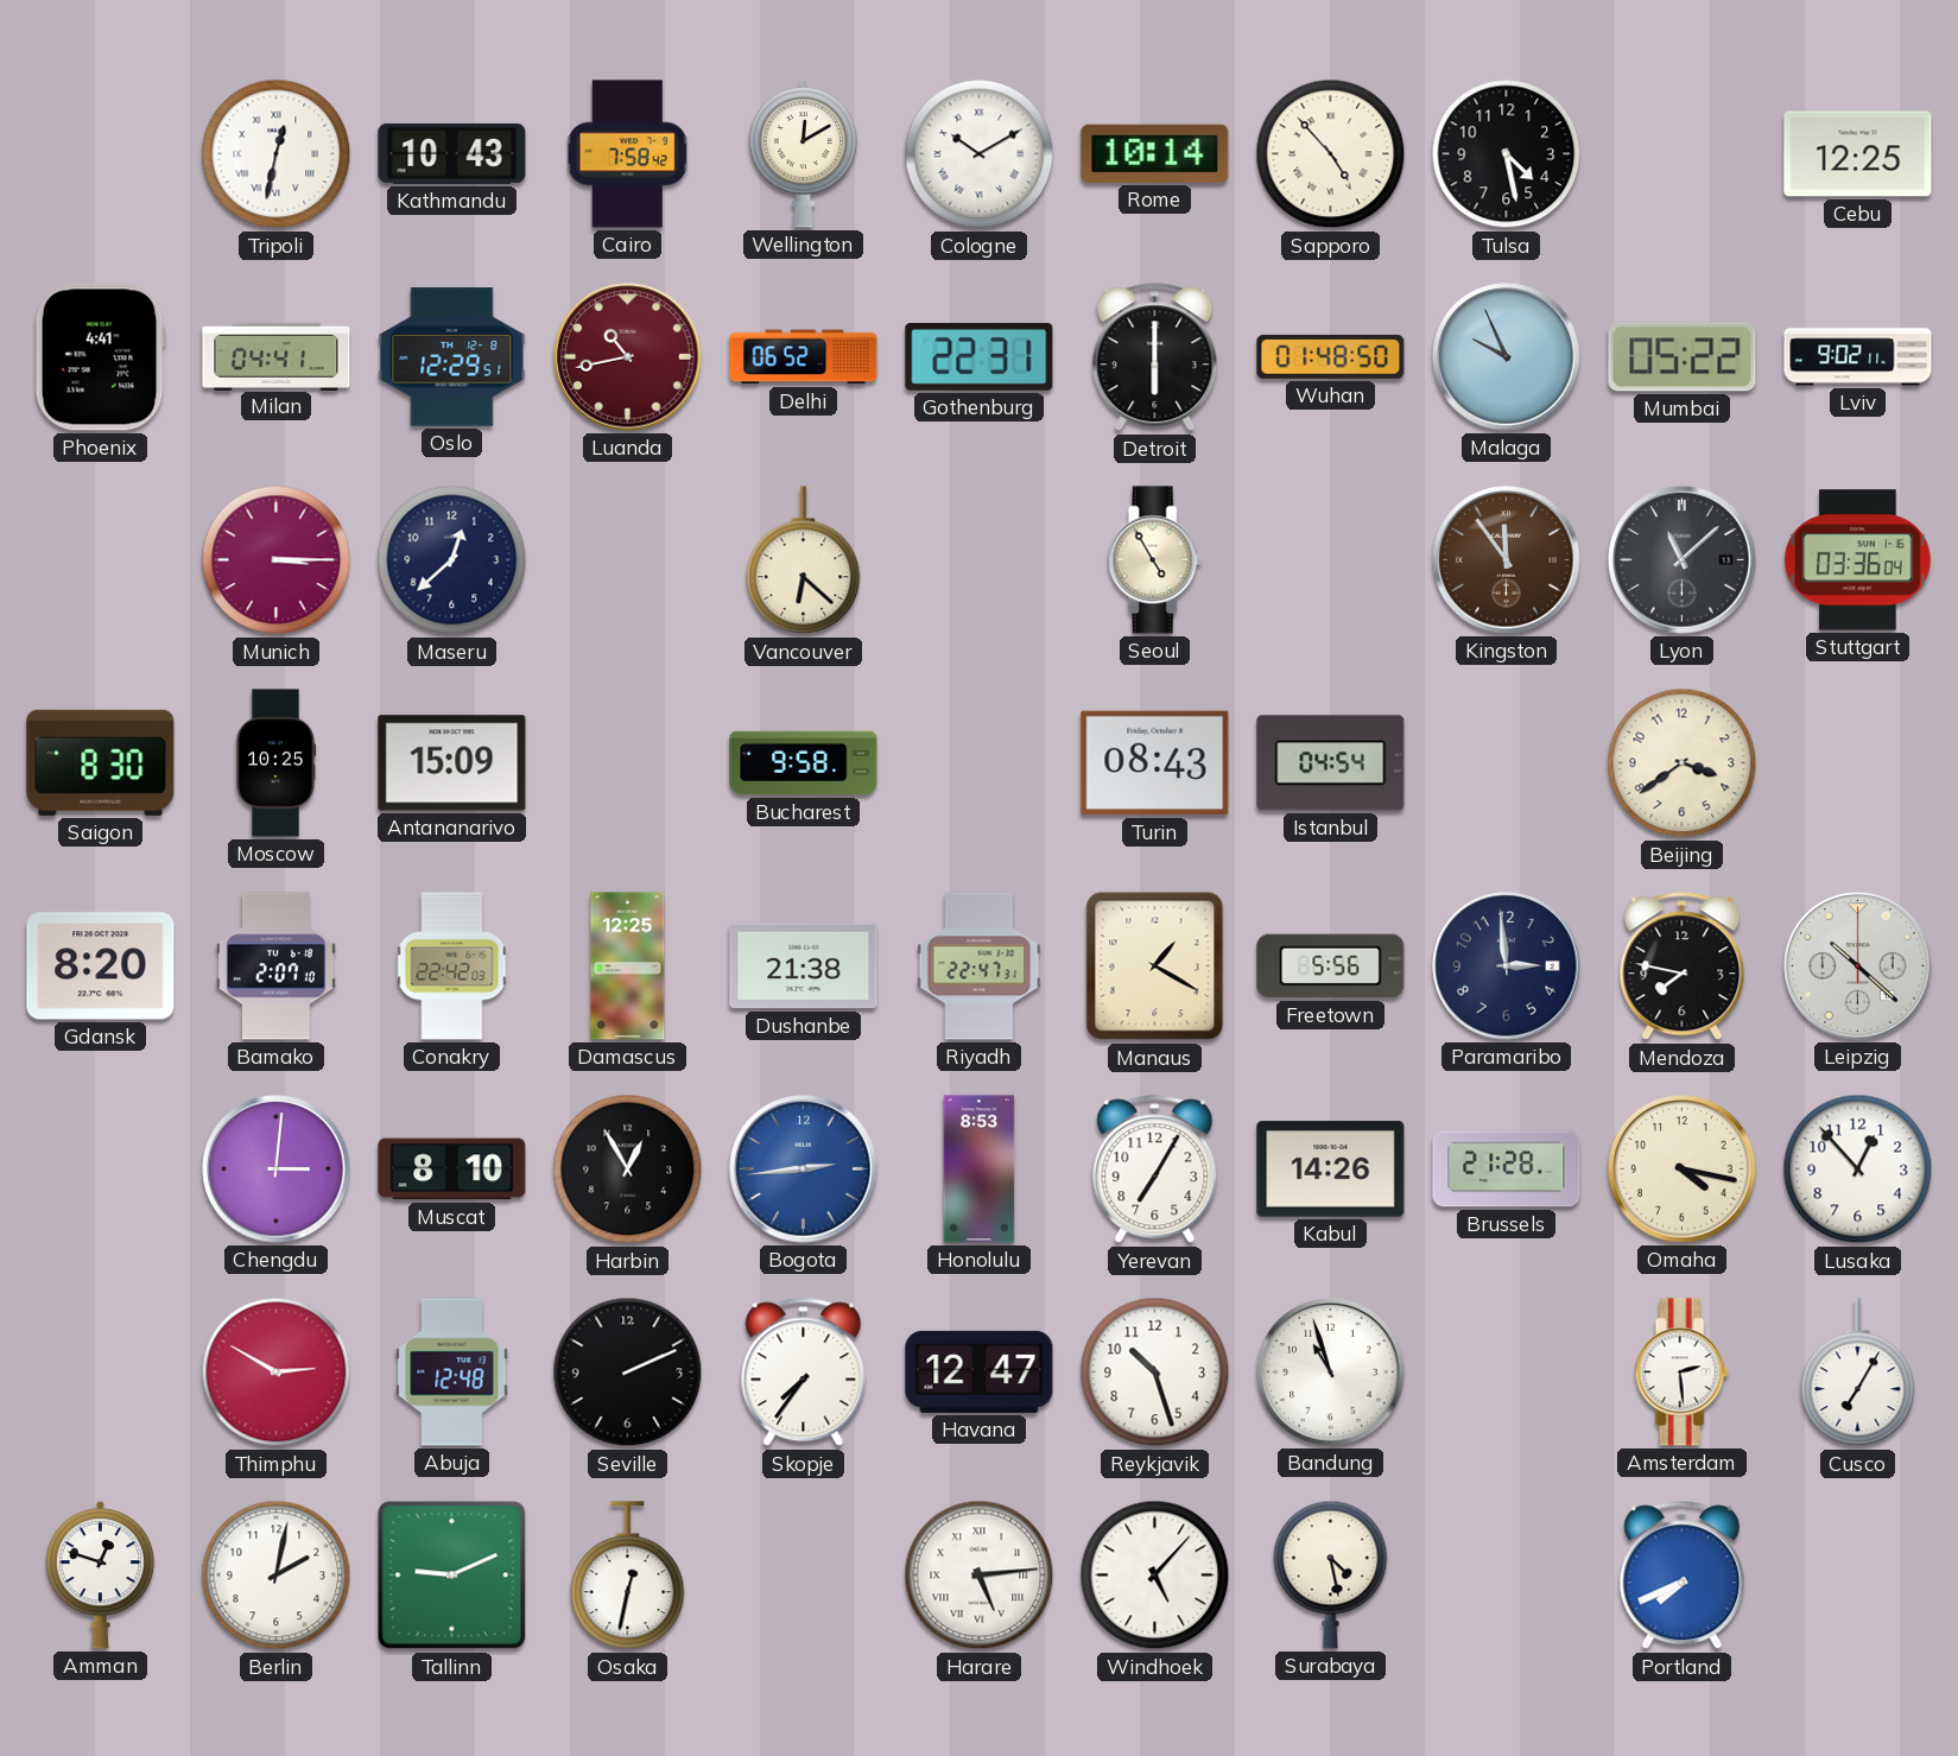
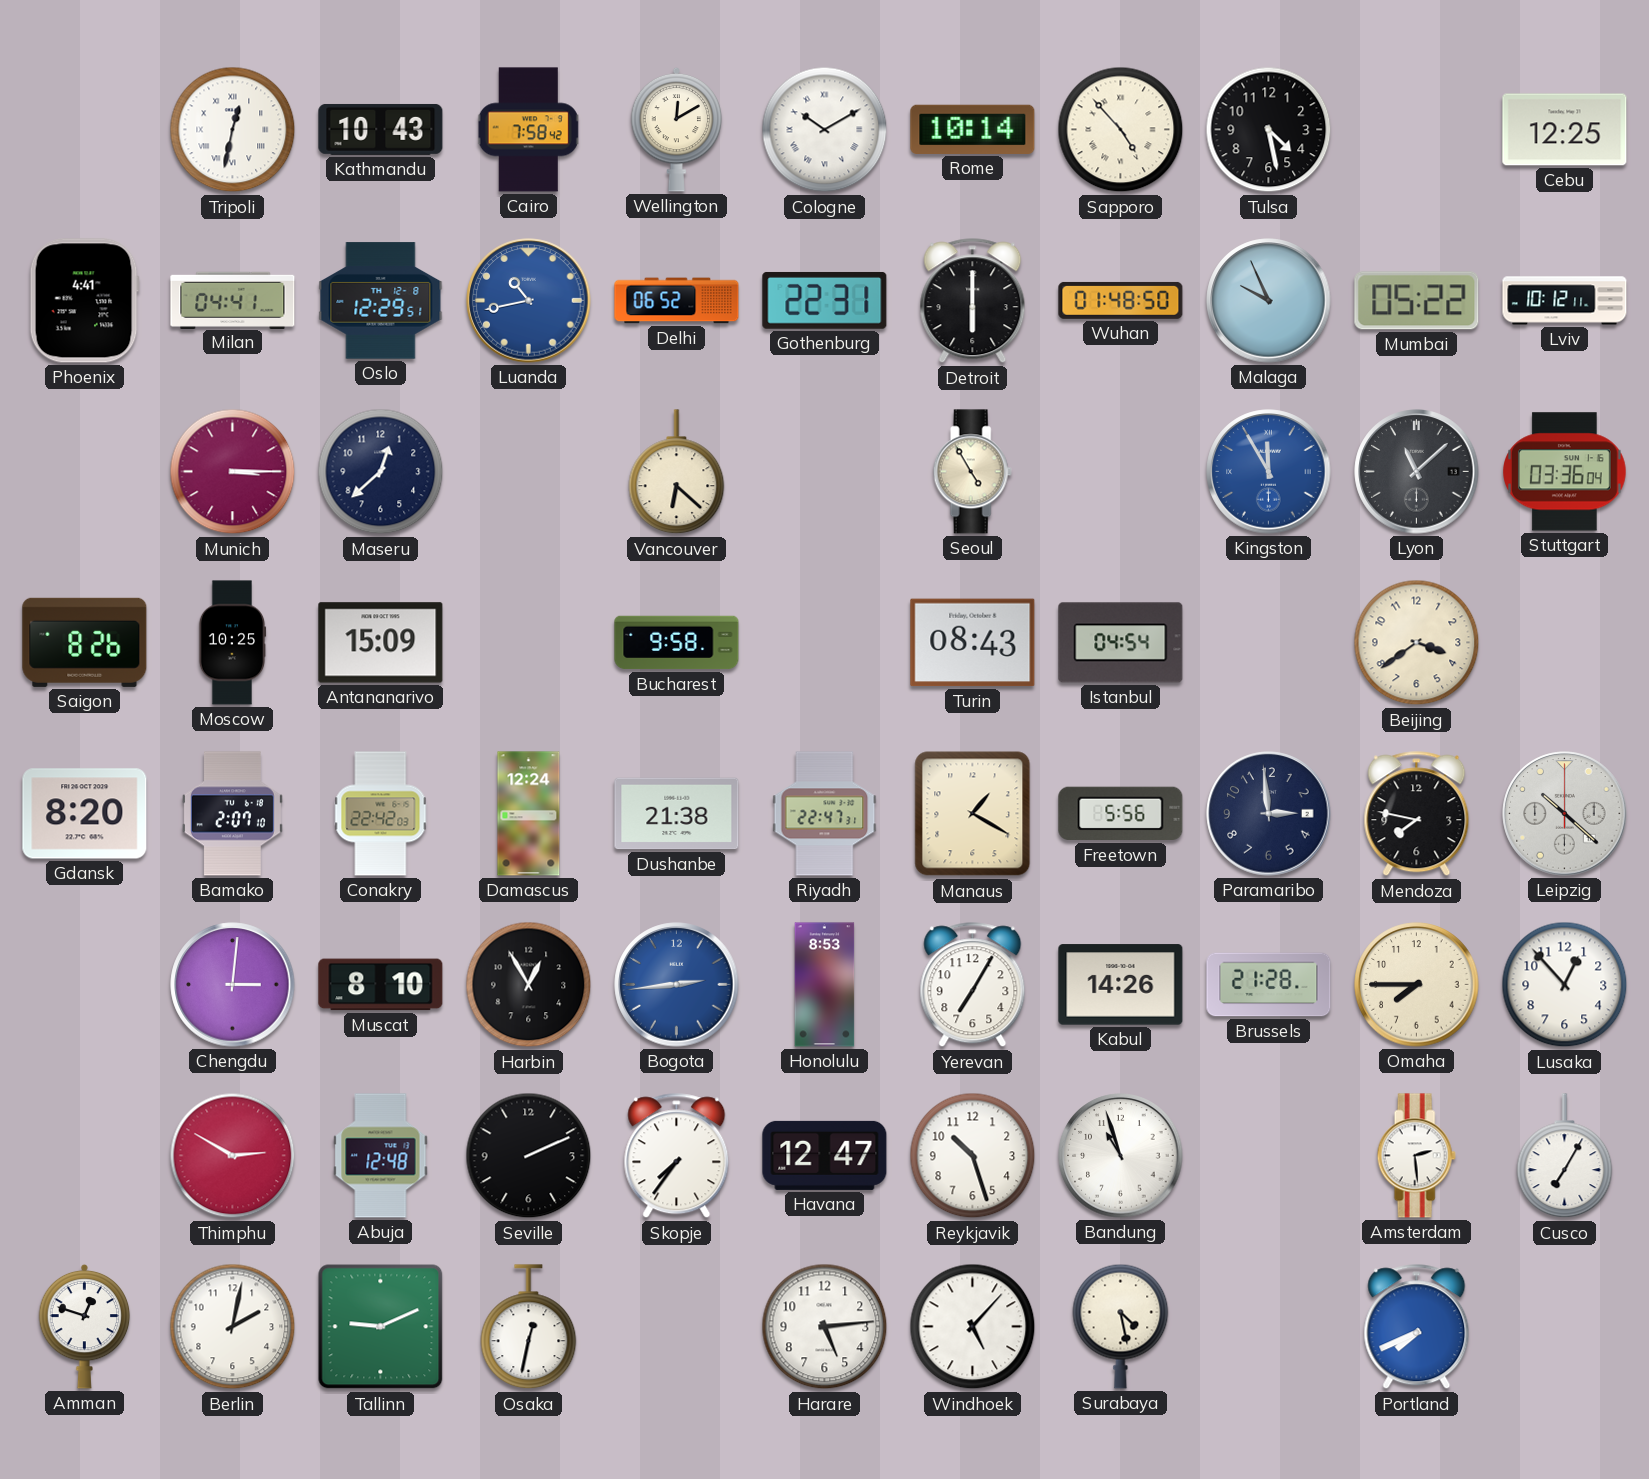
Luanda dial: burgundy -> blue (529, 301)
Lviv: 9:02 -> 10:12 (1565, 301)
Kingston: 11:54 -> 11:55 (1269, 472)
Kingston dial: brown -> blue (1269, 472)
Saigon: 8:30 -> 8:26 (85, 642)
Damascus: 12:25 -> 12:24 (529, 814)
Omaha: 4:17 -> 7:45 (1417, 985)
Harare numerals: Roman -> Arabic (825, 1327)
